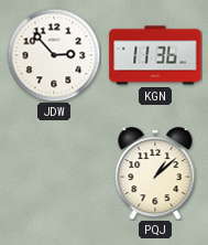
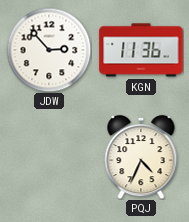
PQJ: 1:08 -> 4:34 (141, 157)
